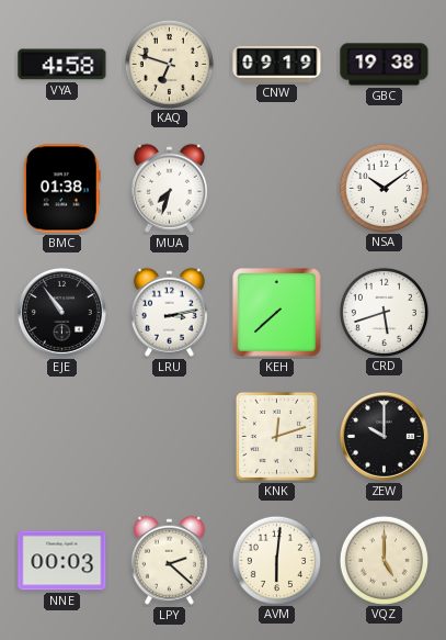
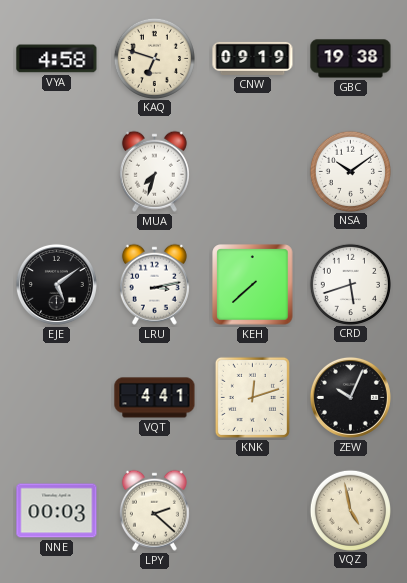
BMC: 01:38 -> none (61, 189)
EJE: 10:54 -> 5:09 (56, 284)
VQT: none -> 4:41 (155, 398)
ZEW: 10:00 -> 10:04 (350, 397)
AVM: 6:01 -> none (276, 560)
VQZ: 5:00 -> 4:58 (350, 510)
